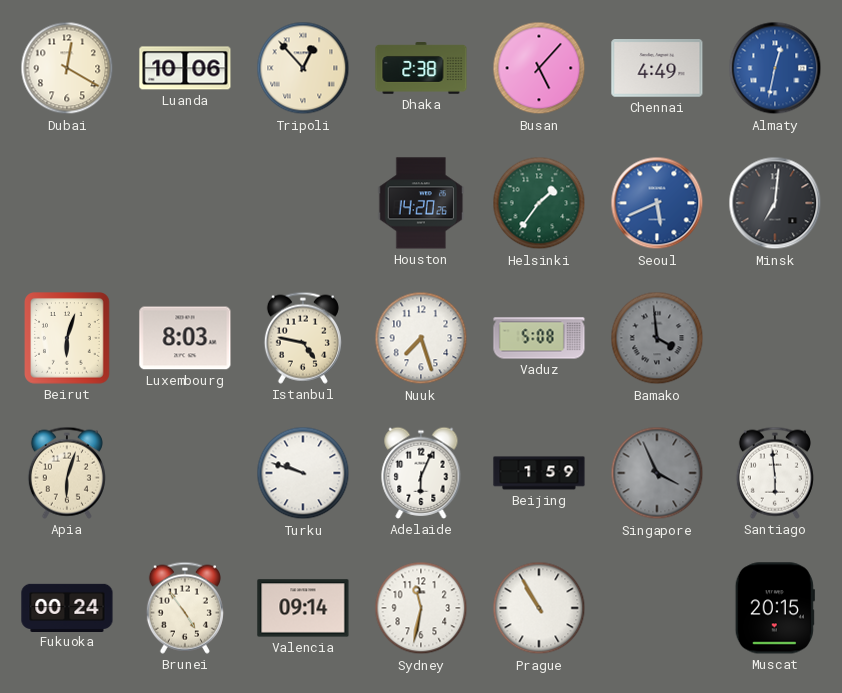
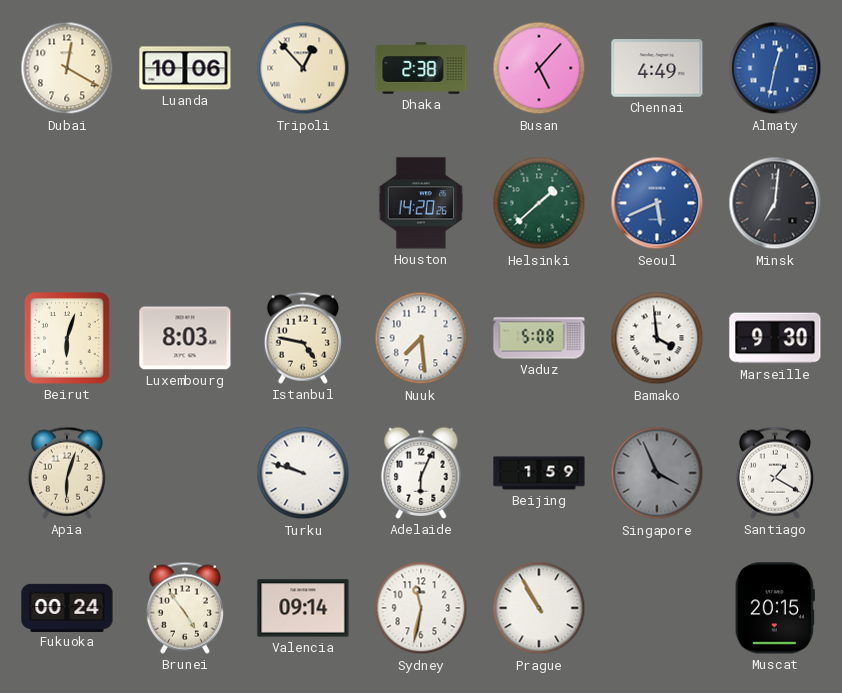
Helsinki: 1:36 -> 1:38 (539, 203)
Nuuk: 7:27 -> 7:29 (421, 338)
Bamako dial: grey -> white (657, 338)
Marseille: none -> 9:30 (775, 338)
Santiago: 5:59 -> 1:20 (775, 473)
